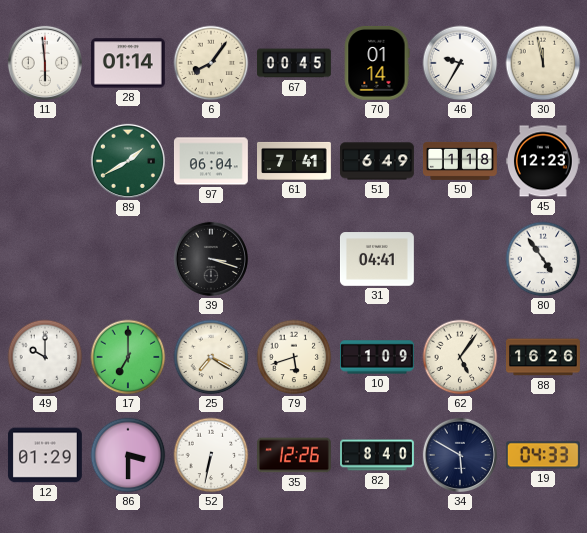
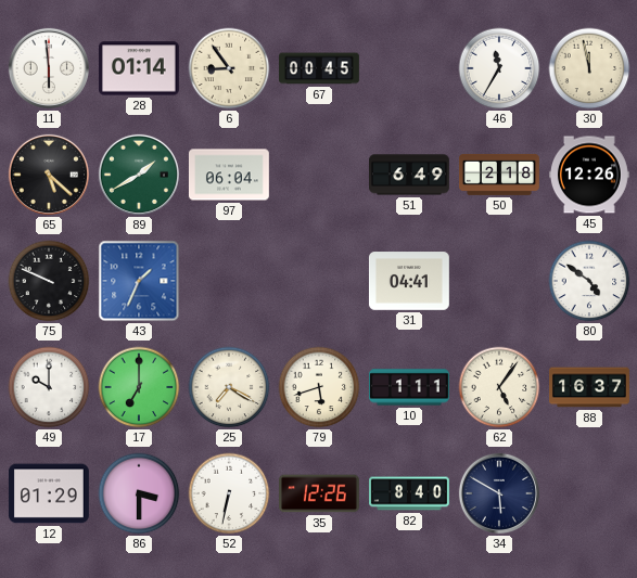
6: 8:06 -> 8:54 (229, 68)
70: 01:14 -> none (377, 63)
46: 9:35 -> 11:35 (499, 68)
65: none -> 5:22 (49, 175)
61: 7:41 -> none (295, 161)
50: 1:18 -> 2:18 (499, 175)
45: 12:23 -> 12:26 (589, 175)
75: none -> 9:49 (49, 281)
43: none -> 1:34 (139, 281)
39: 3:18 -> none (211, 259)
80: 4:54 -> 4:51 (589, 281)
10: 1:09 -> 1:11 (410, 387)
88: 16:26 -> 16:37 (590, 387)
19: 04:33 -> none (543, 455)
